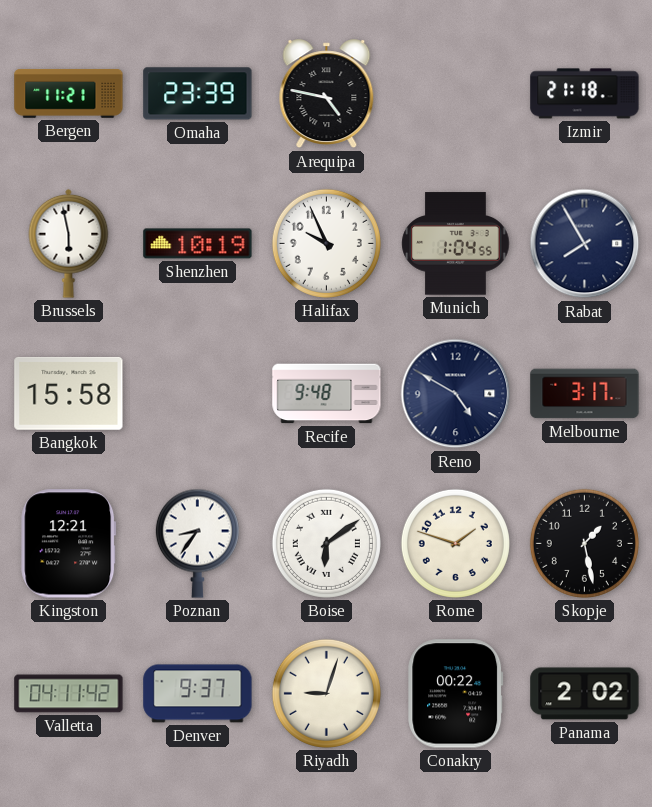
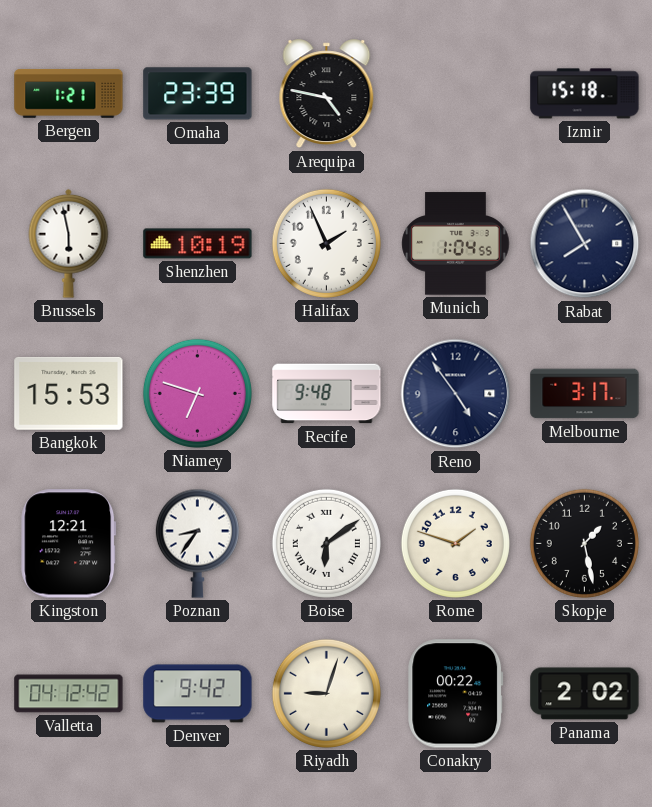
Bergen: 11:21 -> 1:21 (69, 93)
Izmir: 21:18 -> 15:18 (585, 94)
Halifax: 9:56 -> 1:56 (326, 243)
Bangkok: 15:58 -> 15:53 (69, 393)
Niamey: none -> 6:48 (197, 393)
Reno: 4:50 -> 4:54 (456, 394)
Valletta: 04:11 -> 04:12 (69, 694)
Denver: 9:37 -> 9:42 (198, 694)
